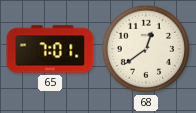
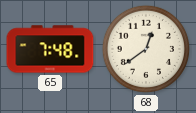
65: 7:01 -> 7:48 (50, 49)
